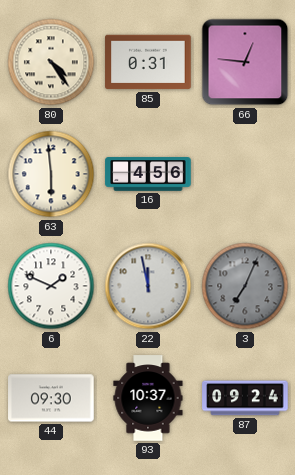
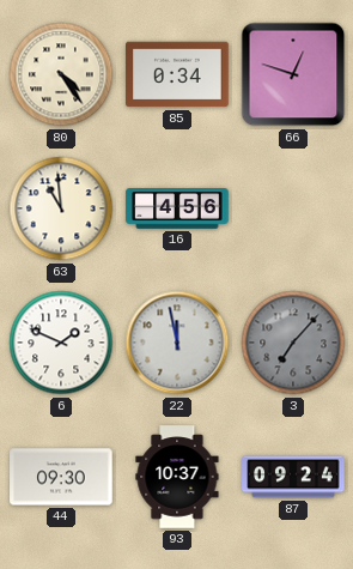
85: 0:31 -> 0:34 (177, 74)
66: 12:46 -> 12:48 (293, 74)
63: 5:59 -> 10:59 (61, 208)
3: 7:04 -> 7:07 (293, 343)
